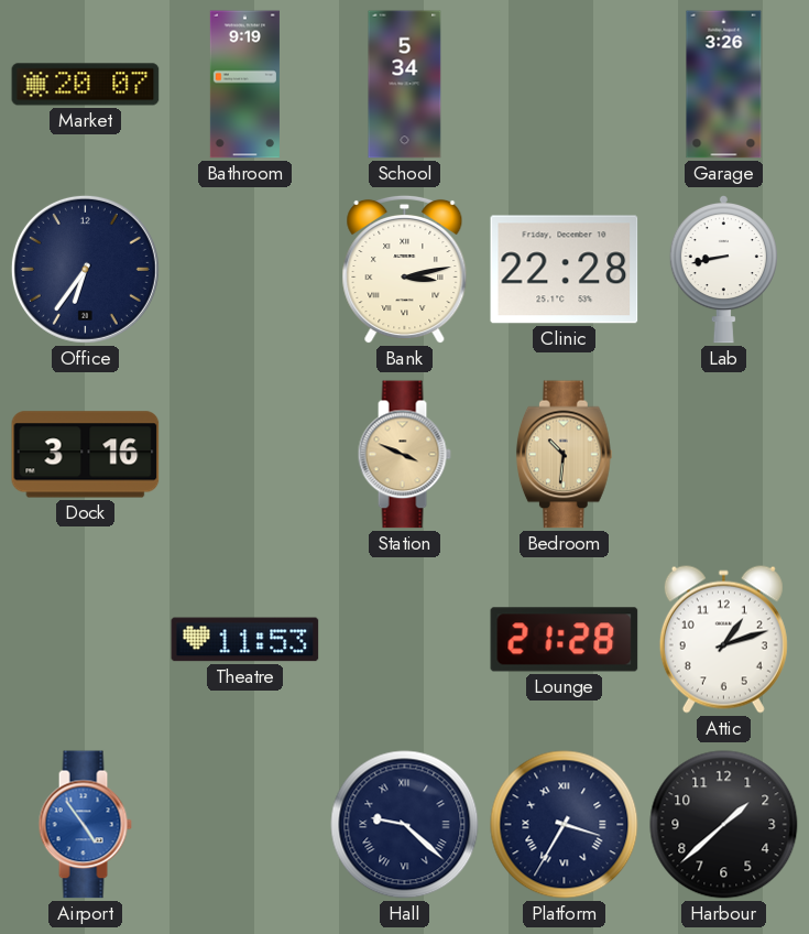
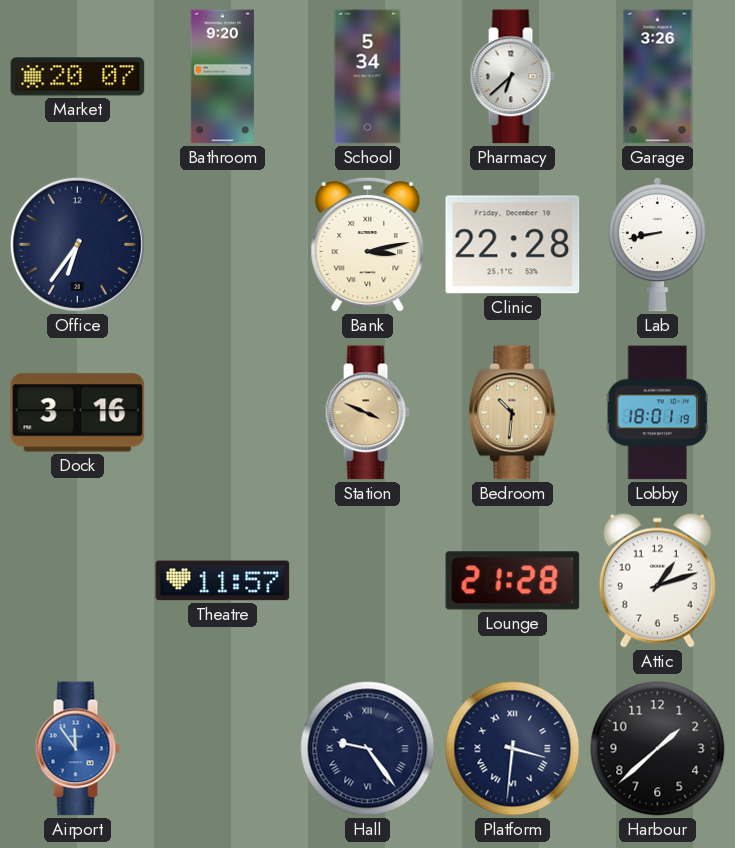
Bathroom: 9:19 -> 9:20 (222, 77)
Pharmacy: none -> 6:38 (512, 77)
Lobby: none -> 18:01 (657, 413)
Theatre: 11:53 -> 11:57 (223, 581)
Airport: 4:54 -> 11:54 (77, 749)
Hall: 9:22 -> 9:24 (368, 749)
Platform: 3:35 -> 3:31 (513, 749)
